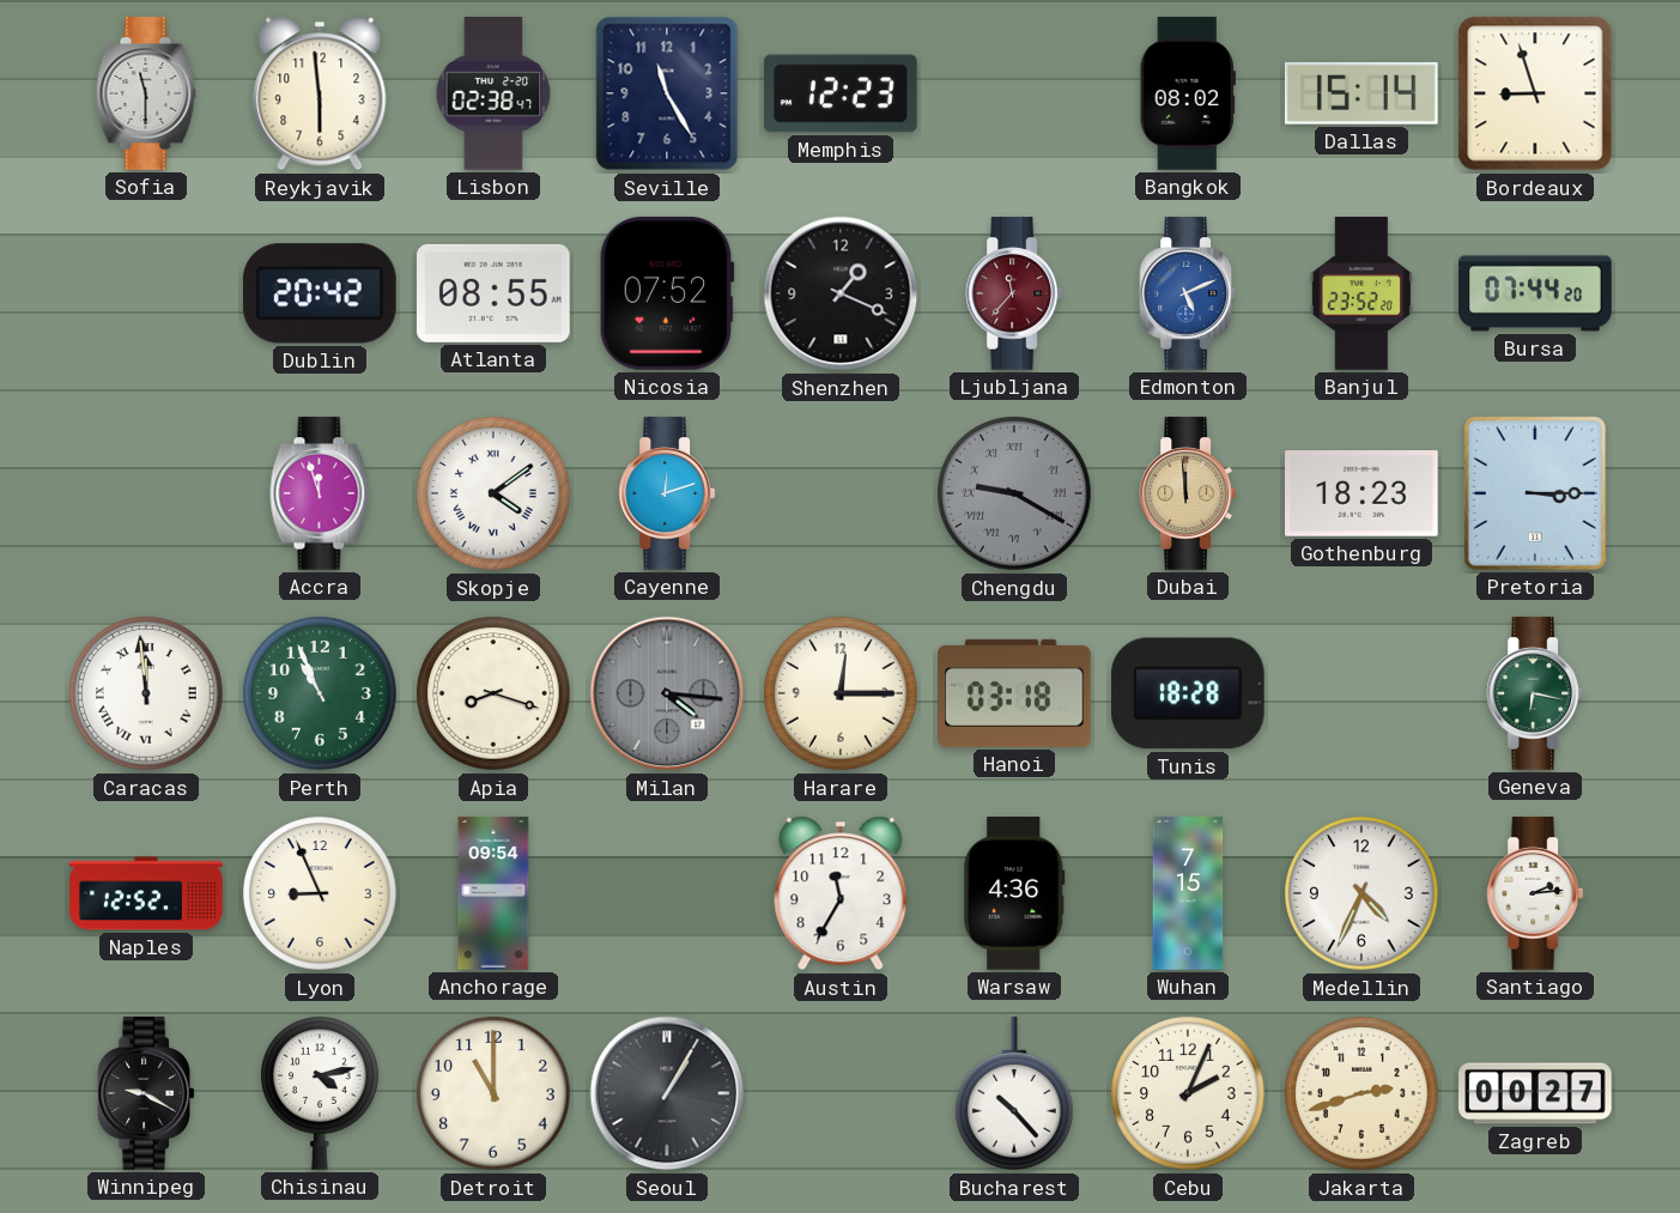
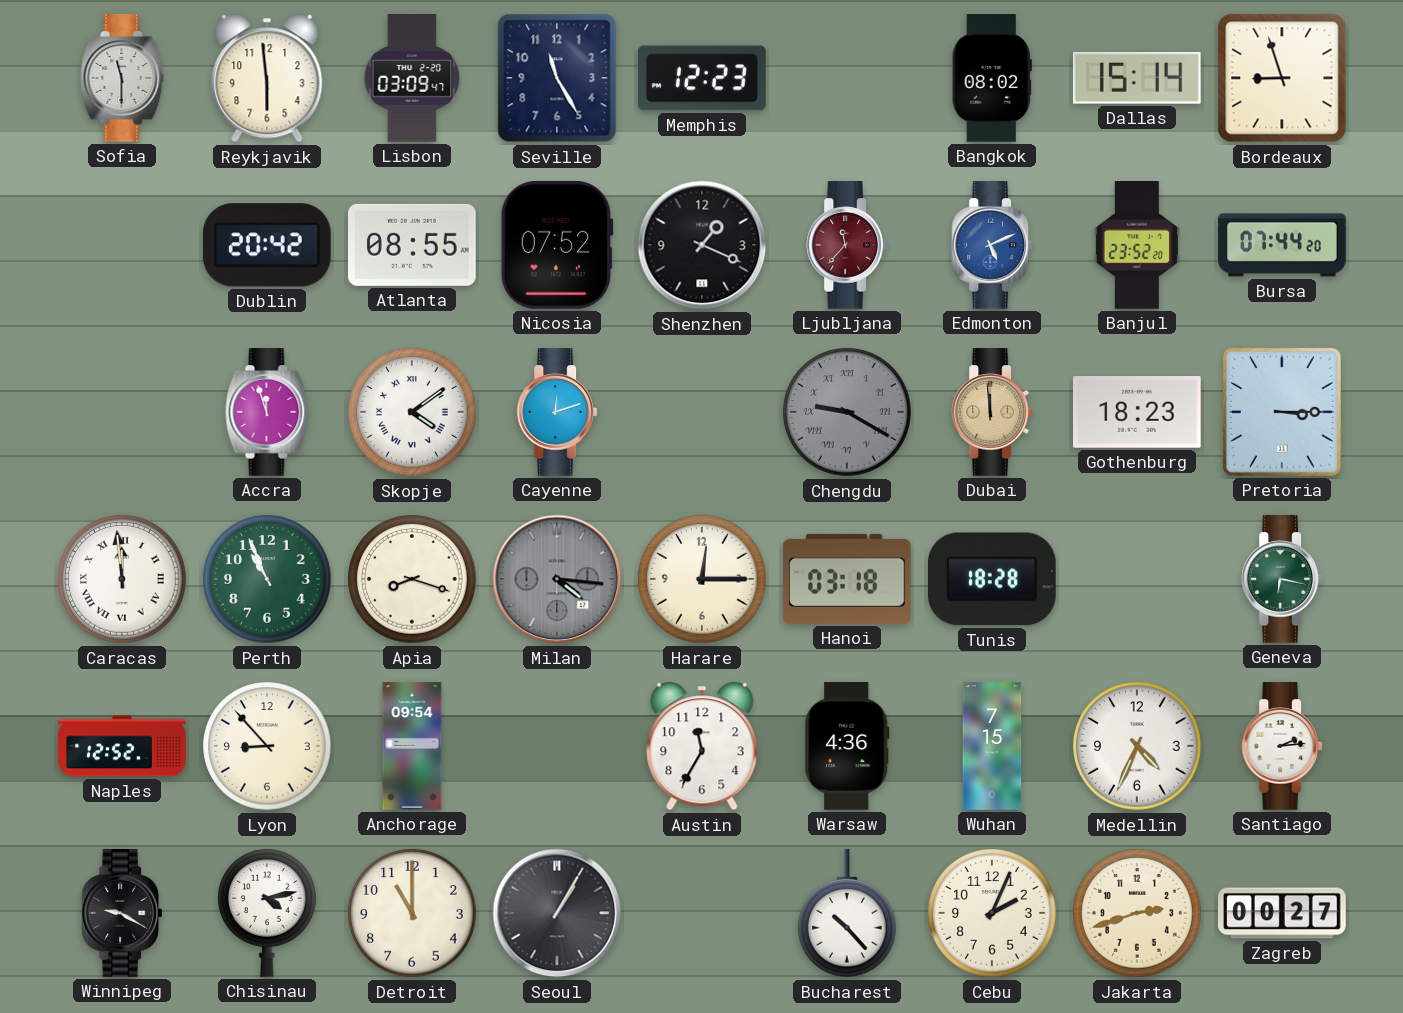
Lisbon: 02:38 -> 03:09 (412, 78)
Lyon: 8:56 -> 8:53 (267, 746)
